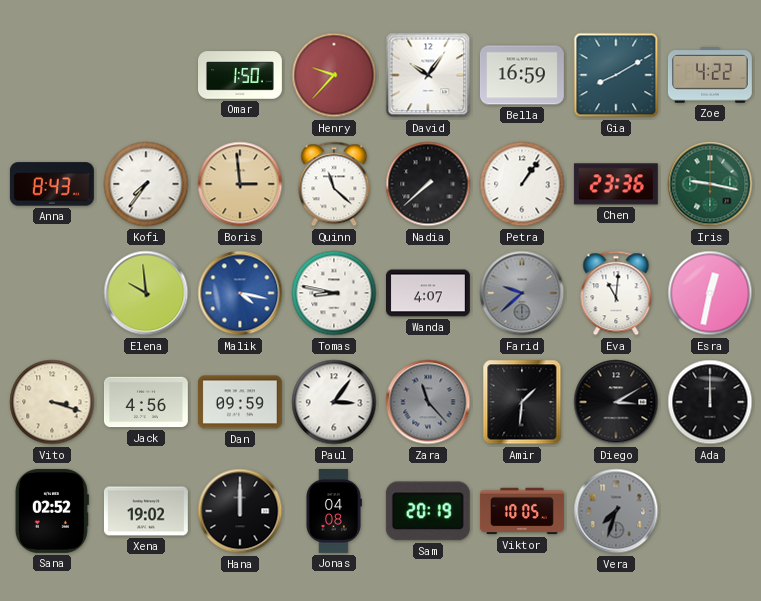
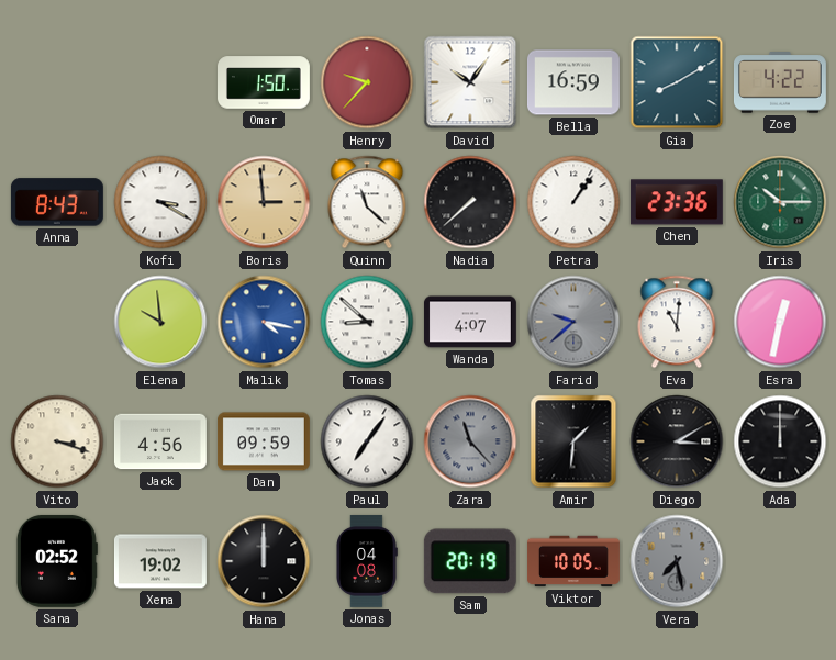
Kofi: 7:36 -> 3:20 (160, 202)
Iris: 9:17 -> 10:15 (780, 202)
Tomas: 8:47 -> 8:52 (367, 322)
Paul: 3:06 -> 7:06 (367, 441)
Vera: 7:33 -> 7:28 (677, 561)
